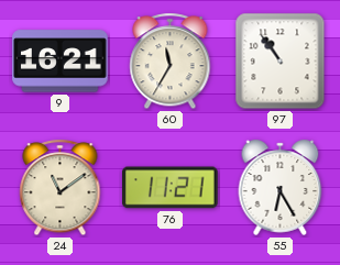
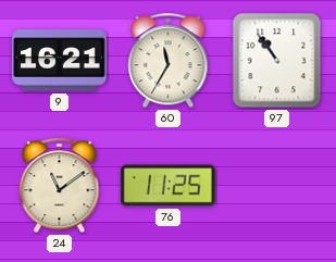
76: 11:21 -> 11:25 (169, 186)
55: 6:25 -> none (281, 187)
